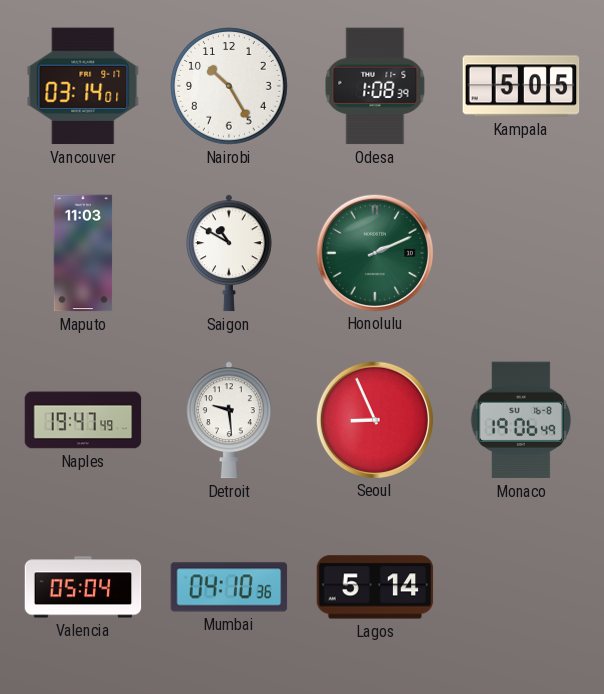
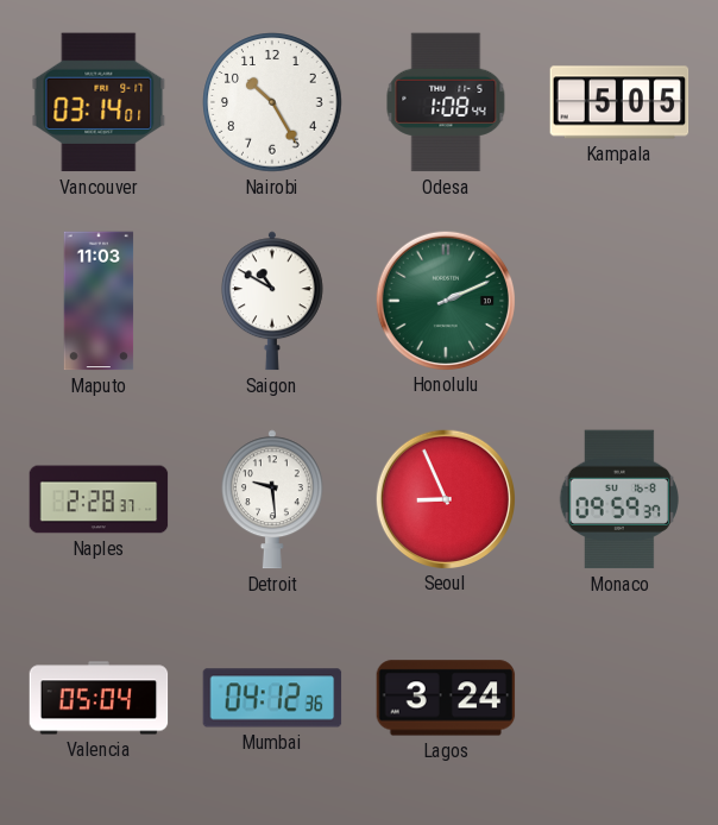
Odesa: 1:08:39 -> 1:08:44 (446, 102)
Naples: 19:47 -> 2:28 (99, 499)
Monaco: 19:06 -> 09:59 (618, 499)
Mumbai: 04:10 -> 04:12 (272, 698)
Lagos: 5:14 -> 3:24 (446, 698)
